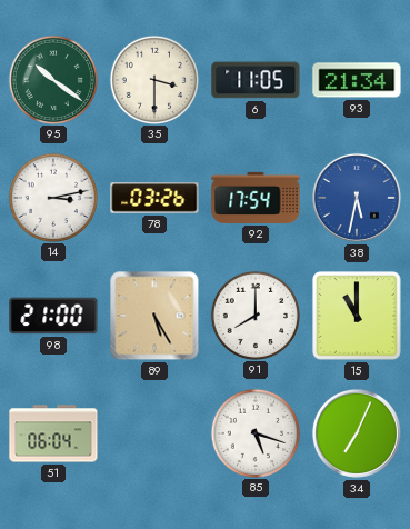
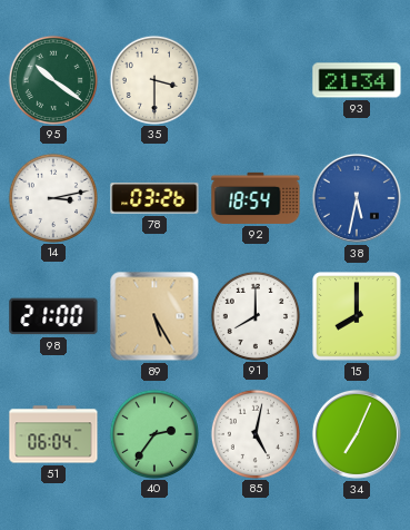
6: 11:05 -> none (256, 80)
92: 17:54 -> 18:54 (256, 198)
15: 11:00 -> 8:00 (357, 316)
40: none -> 2:36 (153, 433)
85: 5:18 -> 5:02 (254, 433)
